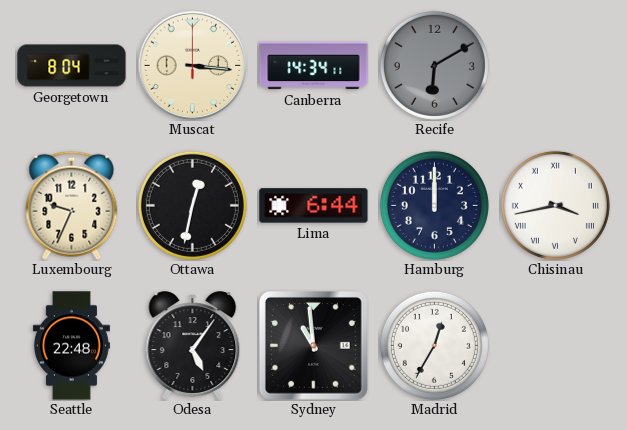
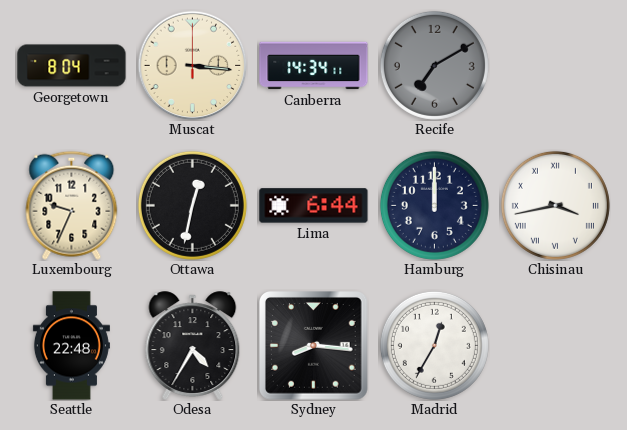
Recife: 6:10 -> 7:10 (434, 65)
Odesa: 5:06 -> 4:35 (193, 346)
Sydney: 10:59 -> 8:16 (314, 346)
